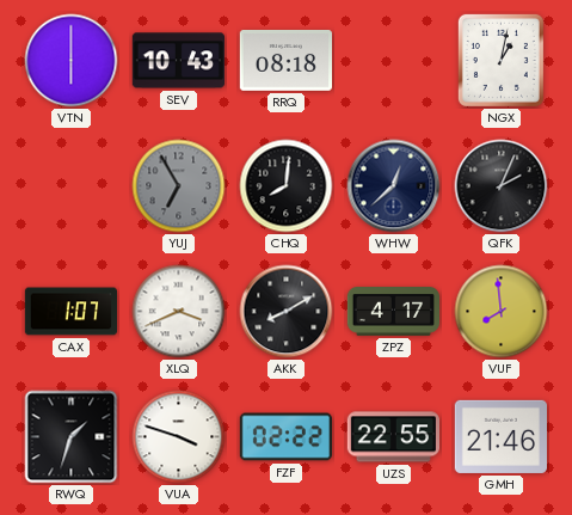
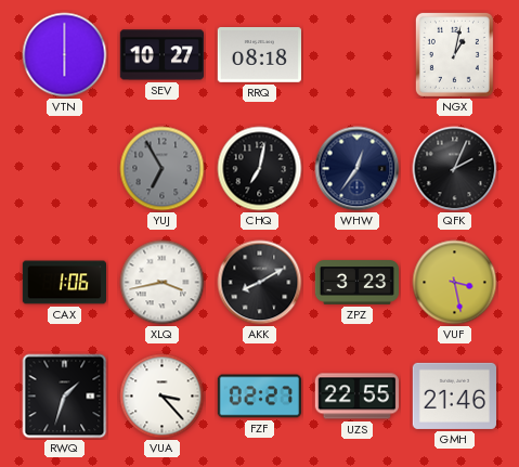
SEV: 10:43 -> 10:27 (161, 55)
CHQ: 8:01 -> 7:02 (260, 169)
WHW: 12:38 -> 12:36 (358, 169)
CAX: 1:07 -> 1:06 (64, 283)
XLQ: 3:41 -> 3:43 (163, 283)
ZPZ: 4:17 -> 3:23 (358, 283)
VUF: 7:59 -> 3:28 (455, 283)
VUA: 3:48 -> 3:23 (163, 397)
FZF: 02:22 -> 02:27 (259, 397)
